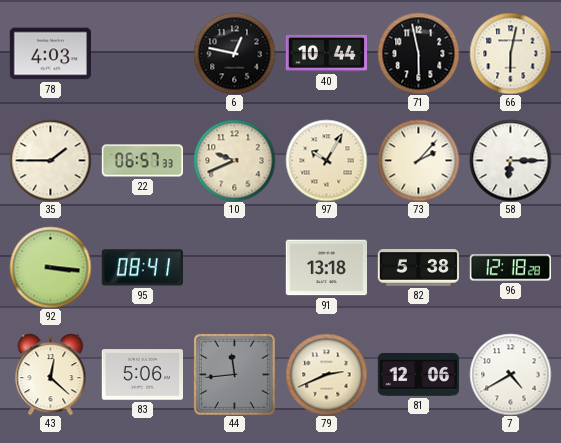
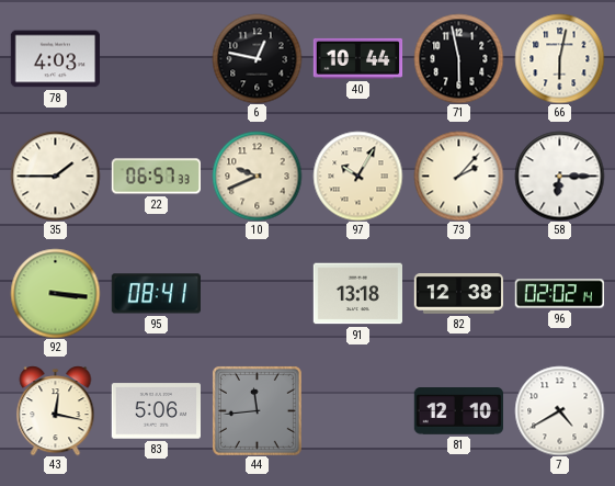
82: 5:38 -> 12:38 (458, 294)
96: 12:18 -> 02:02 (559, 294)
43: 12:22 -> 12:17 (56, 410)
79: 2:41 -> none (326, 374)
81: 12:06 -> 12:10 (458, 411)
